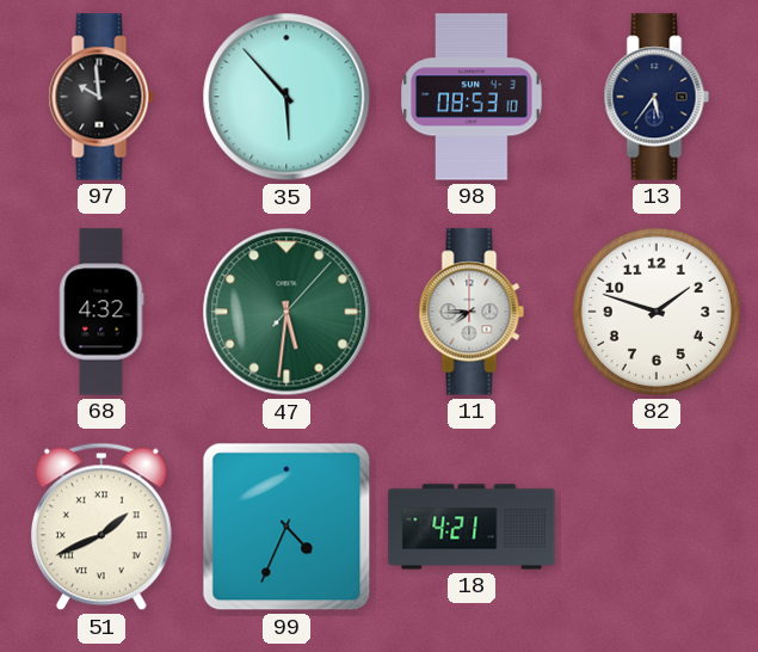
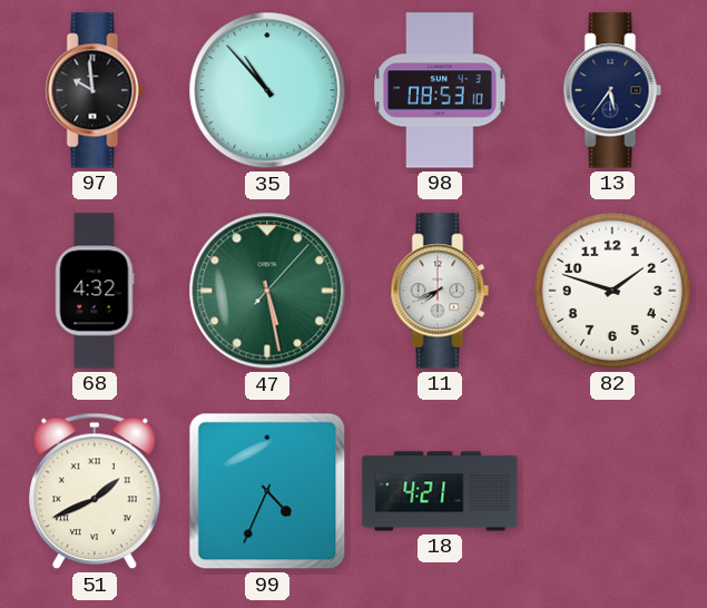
35: 5:53 -> 10:53 (267, 90)
47: 5:31 -> 5:28 (267, 291)
11: 7:45 -> 7:41 (440, 291)
